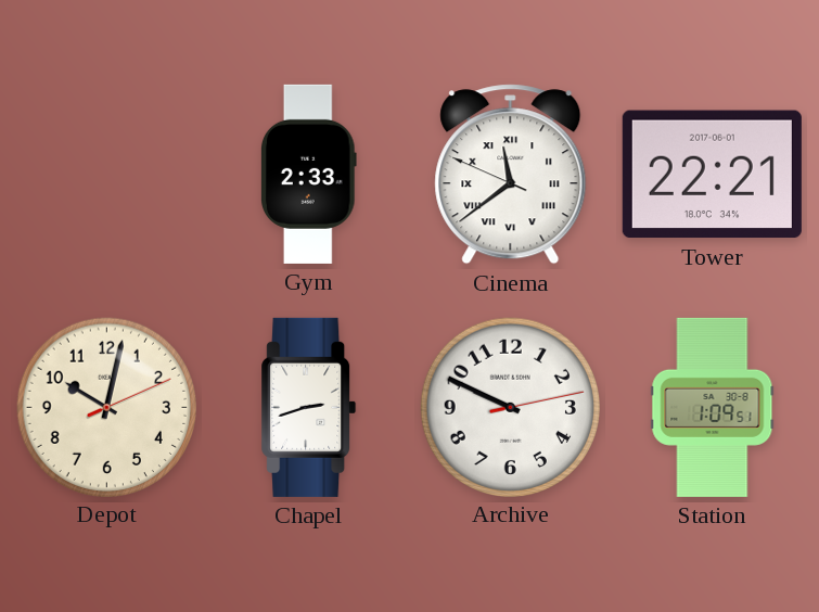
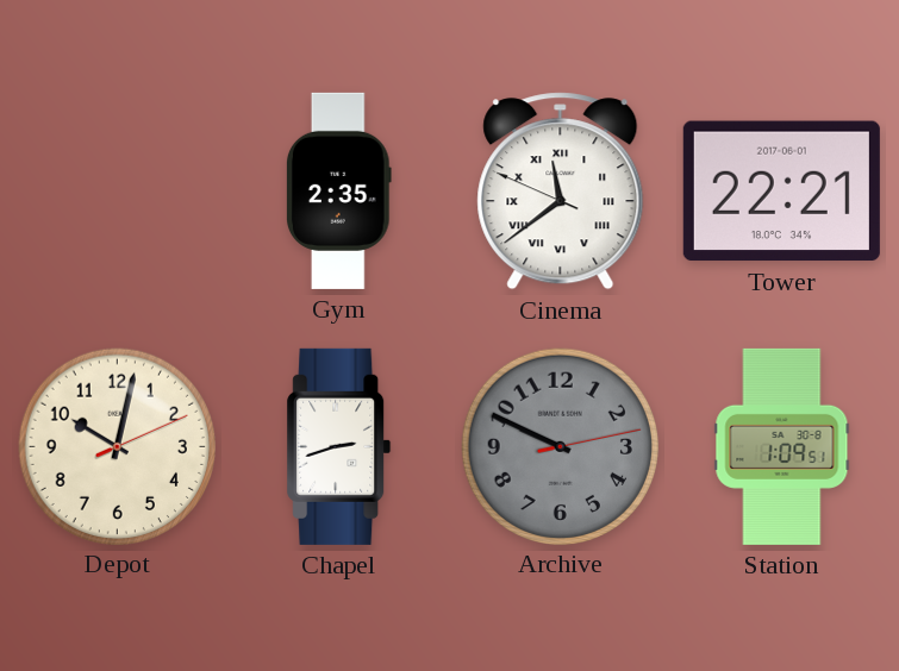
Gym: 2:33 -> 2:35 (338, 190)
Archive dial: white -> grey (560, 446)
